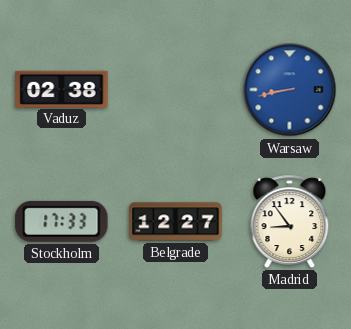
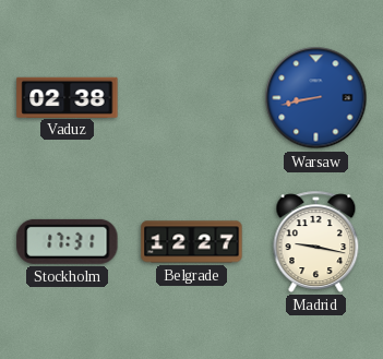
Stockholm: 17:33 -> 17:31 (68, 241)
Madrid: 8:54 -> 9:17 (316, 241)
